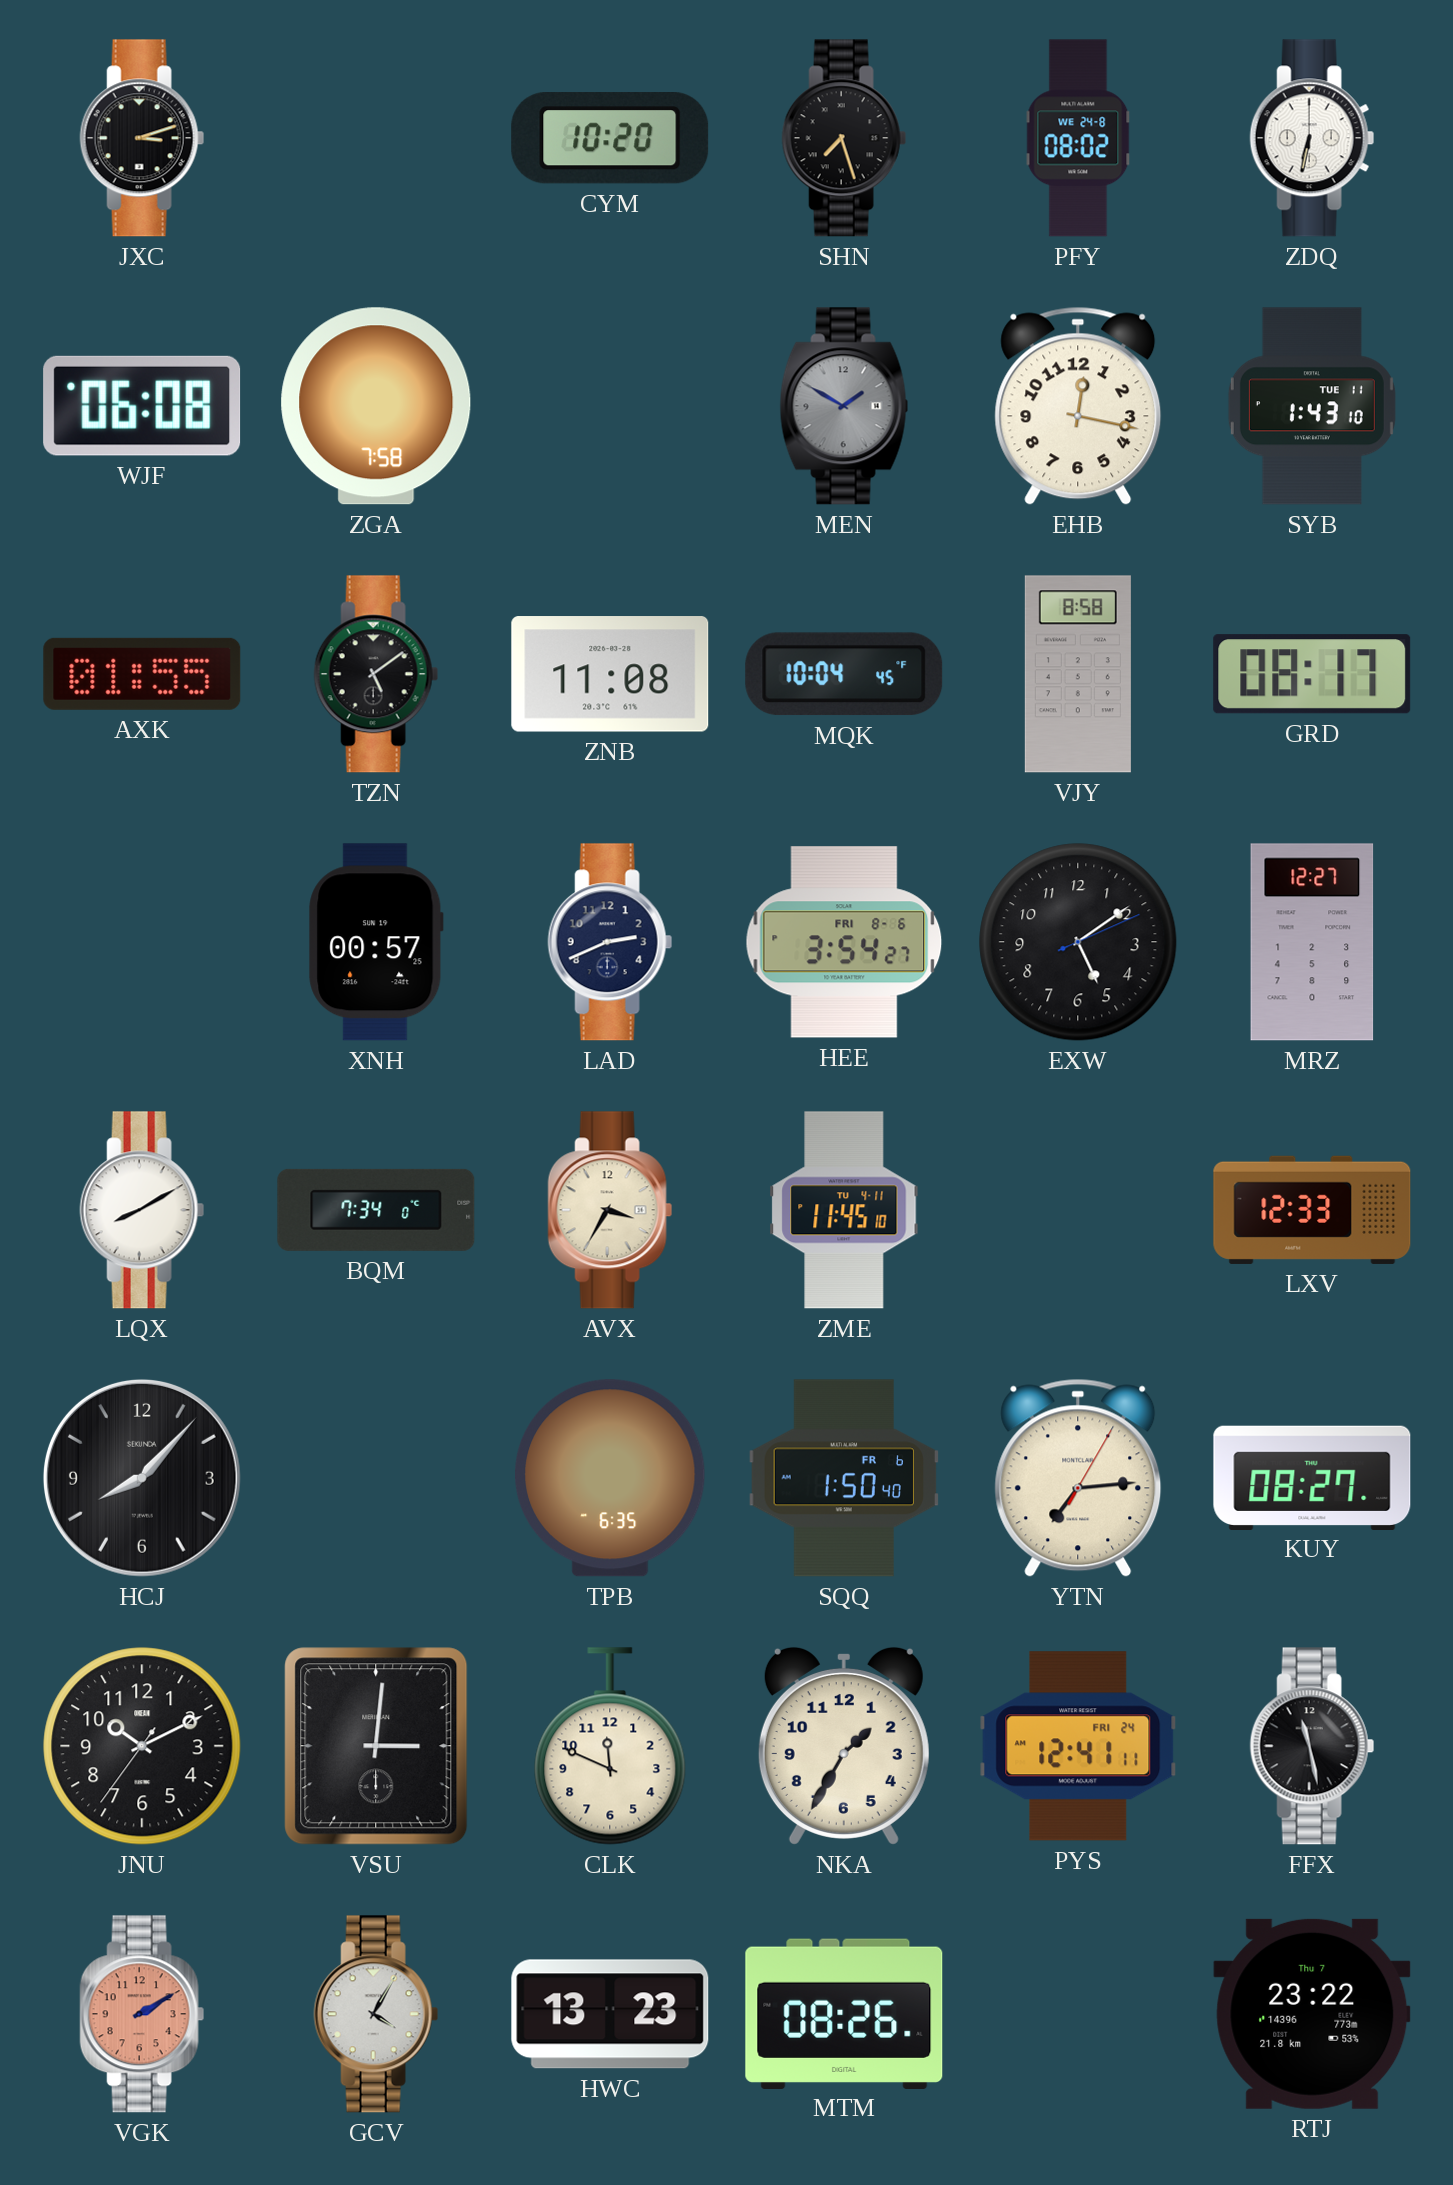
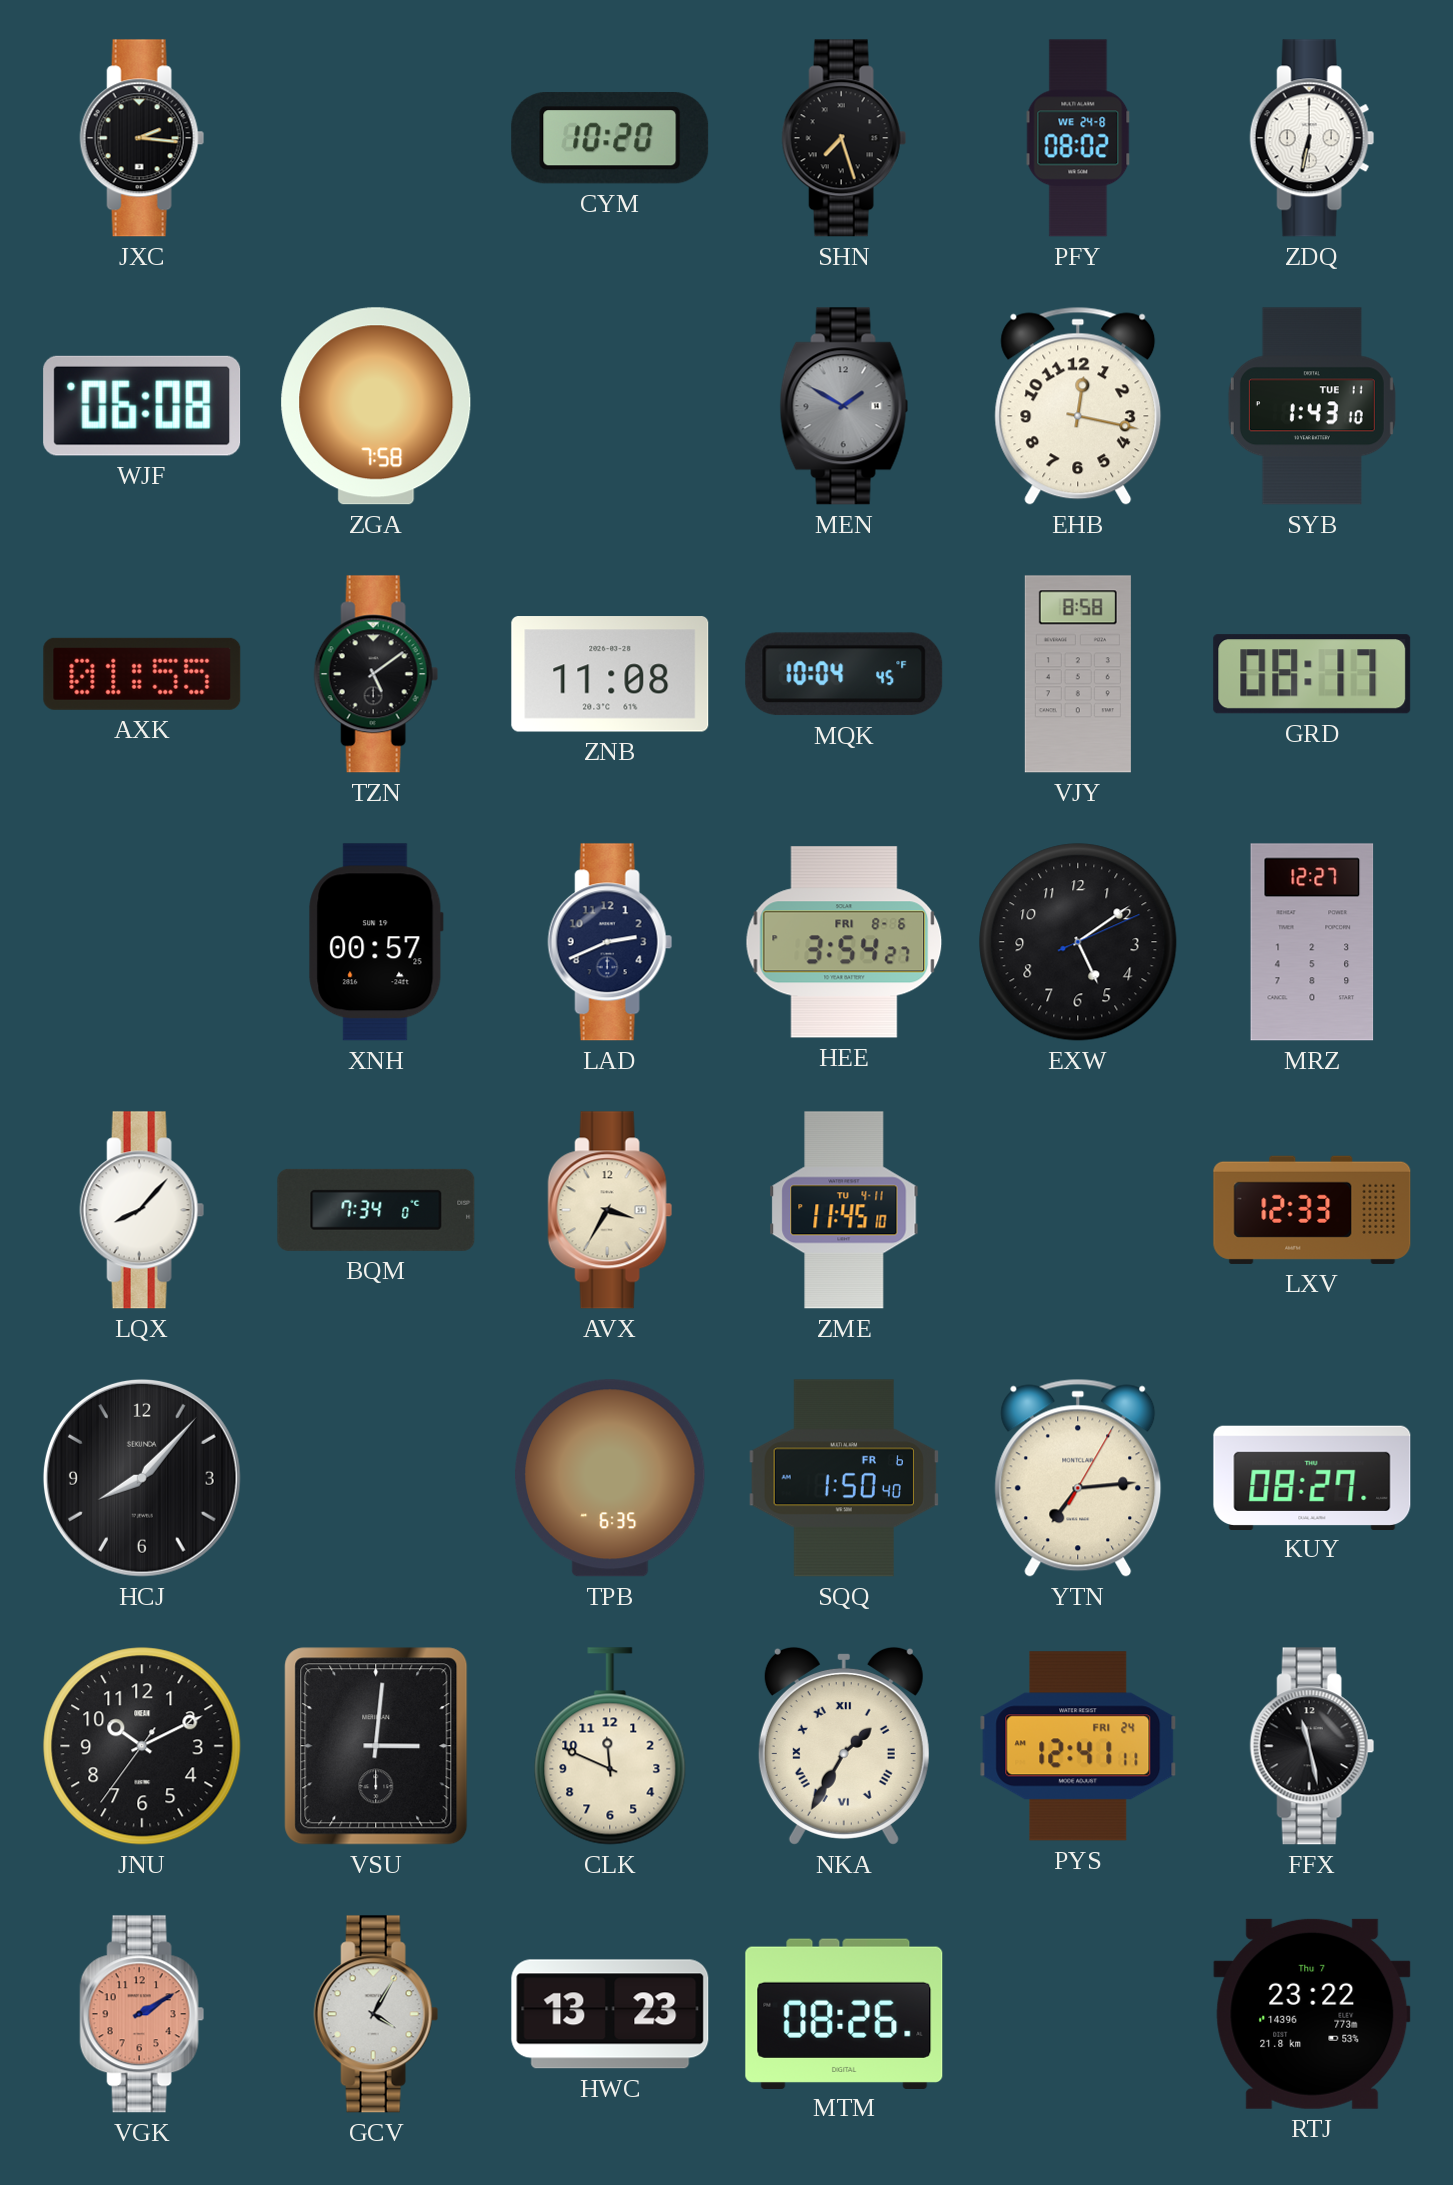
JXC: 3:12 -> 2:16 (142, 138)
LQX: 8:10 -> 8:07 (142, 1210)
NKA numerals: Arabic -> Roman (844, 1746)
